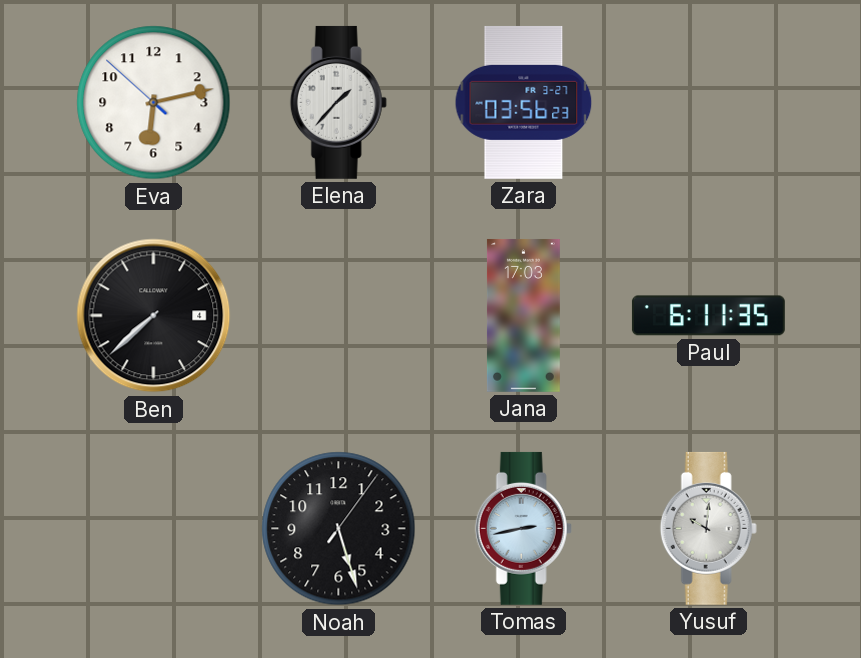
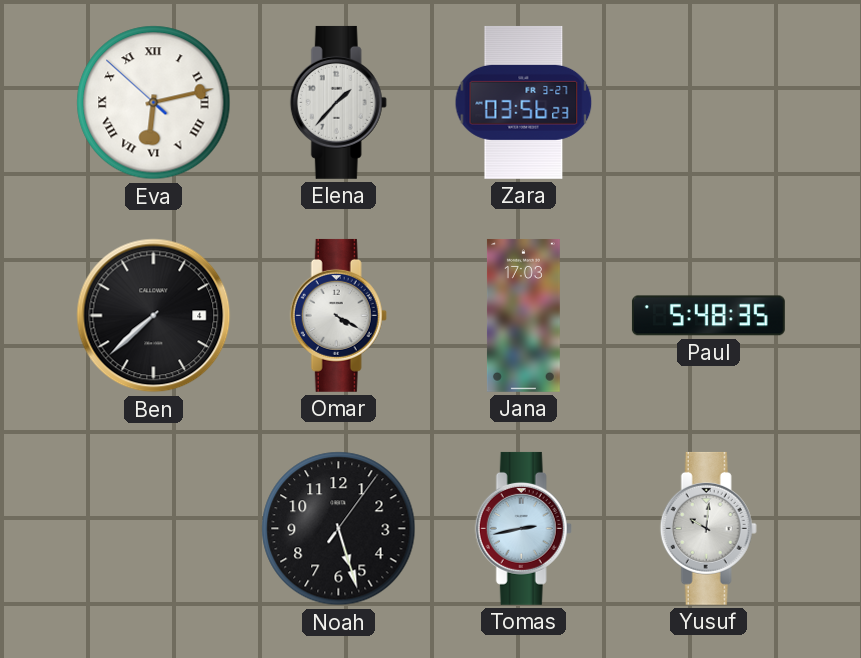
Eva numerals: Arabic -> Roman (154, 103)
Omar: none -> 4:20 (338, 315)
Paul: 6:11 -> 5:48 (708, 316)
